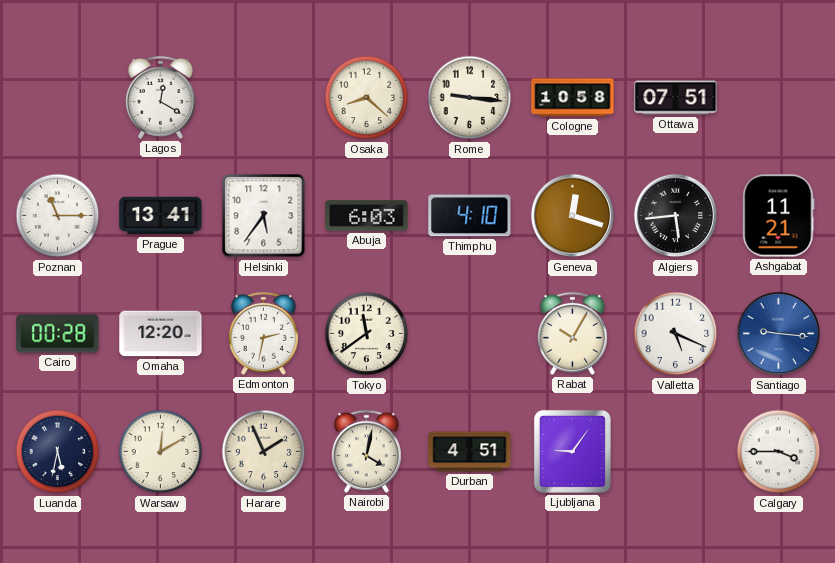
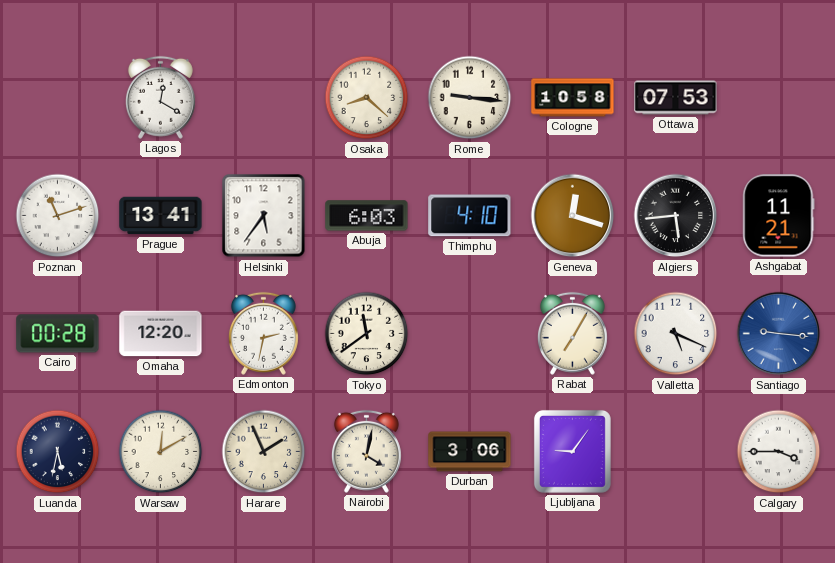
Ottawa: 07:51 -> 07:53 (676, 98)
Poznan: 11:15 -> 11:12 (58, 216)
Rabat: 10:05 -> 7:05 (572, 333)
Durban: 4:51 -> 3:06 (470, 452)
